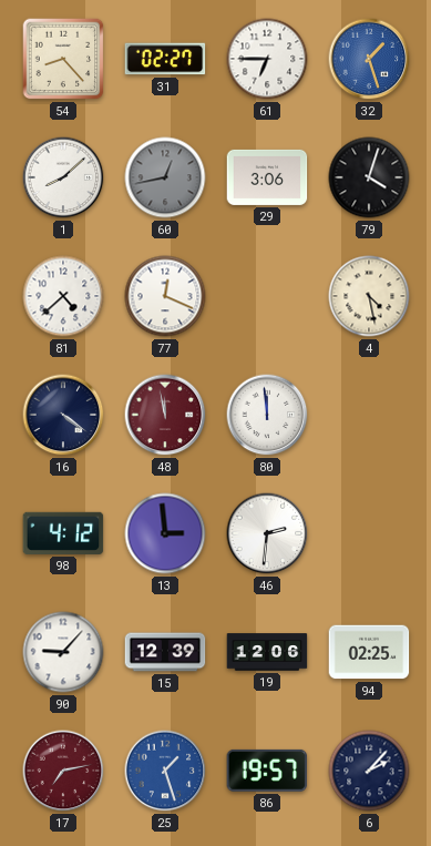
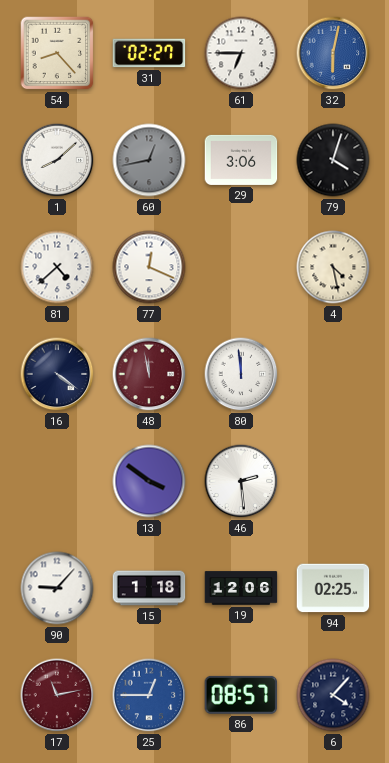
32: 1:27 -> 6:02 (333, 53)
98: 4:12 -> none (63, 533)
13: 2:59 -> 3:51 (149, 481)
46: 2:31 -> 2:29 (241, 481)
15: 12:39 -> 1:18 (149, 588)
17: 7:13 -> 11:13 (57, 695)
25: 1:27 -> 12:45 (149, 695)
86: 19:57 -> 08:57 (241, 695)
6: 2:07 -> 4:07 (333, 695)
